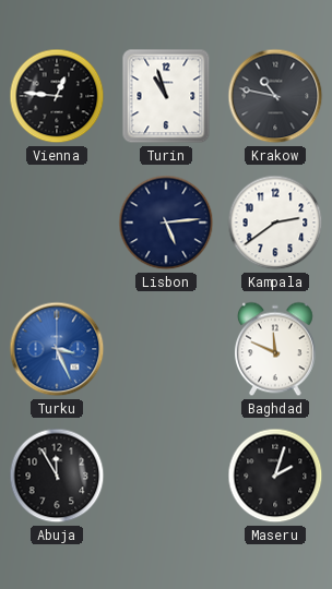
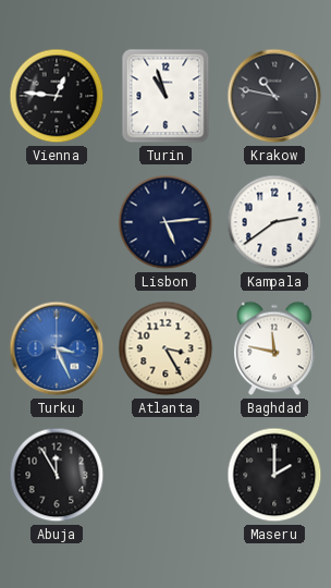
Atlanta: none -> 3:25 (165, 348)
Baghdad: 11:49 -> 11:47 (274, 348)
Maseru: 2:03 -> 2:00 (274, 475)
